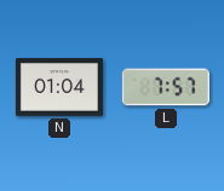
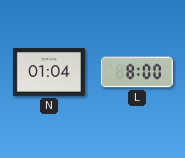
L: 7:57 -> 8:00 (137, 72)
